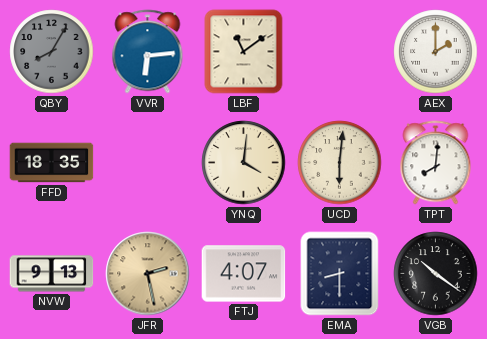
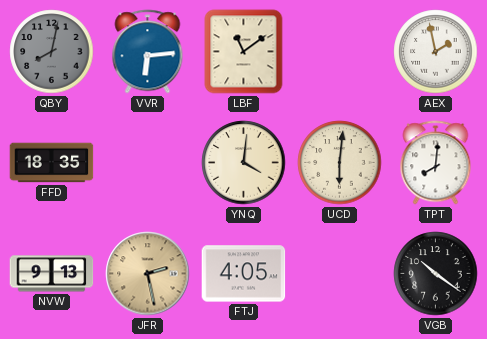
QBY: 8:05 -> 8:02 (52, 52)
AEX: 2:00 -> 1:58 (436, 52)
FTJ: 4:07 -> 4:05 (244, 274)
EMA: 8:30 -> none (340, 274)
